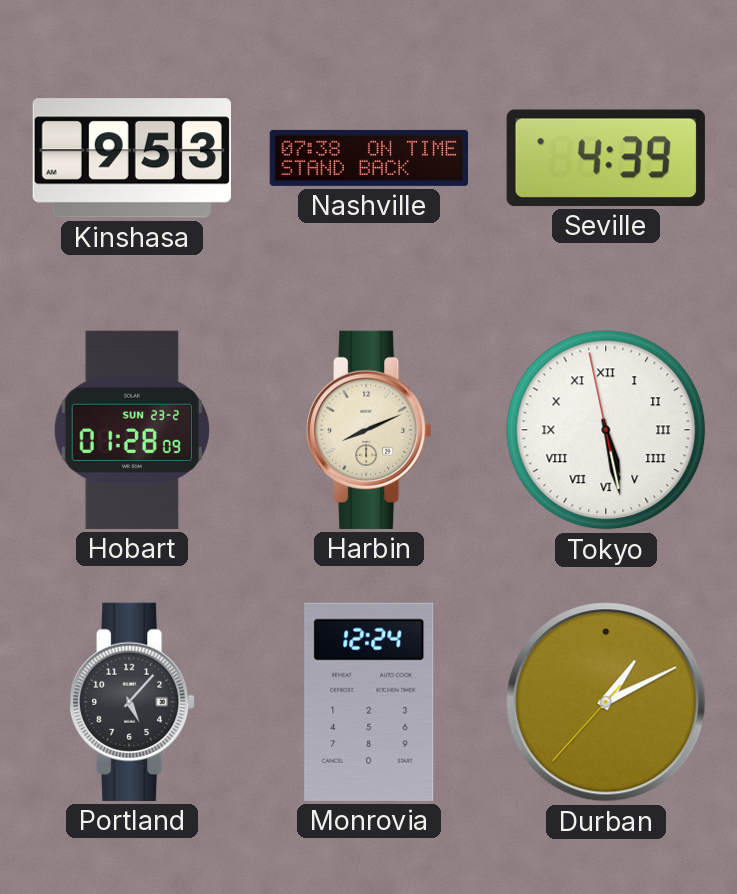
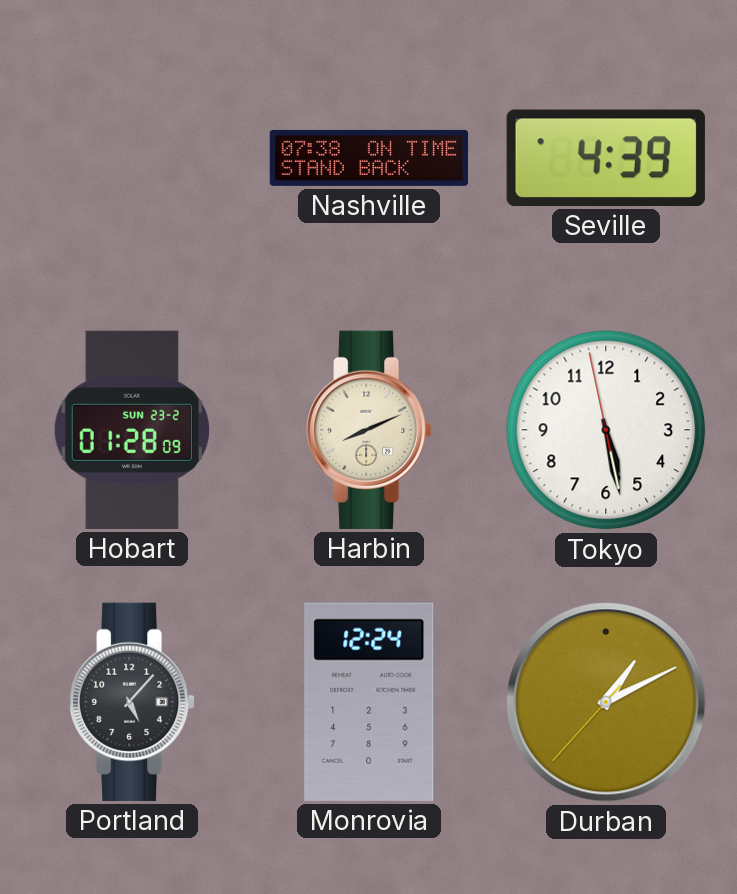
Kinshasa: 9:53 -> none (132, 158)
Tokyo numerals: Roman -> Arabic (606, 430)
